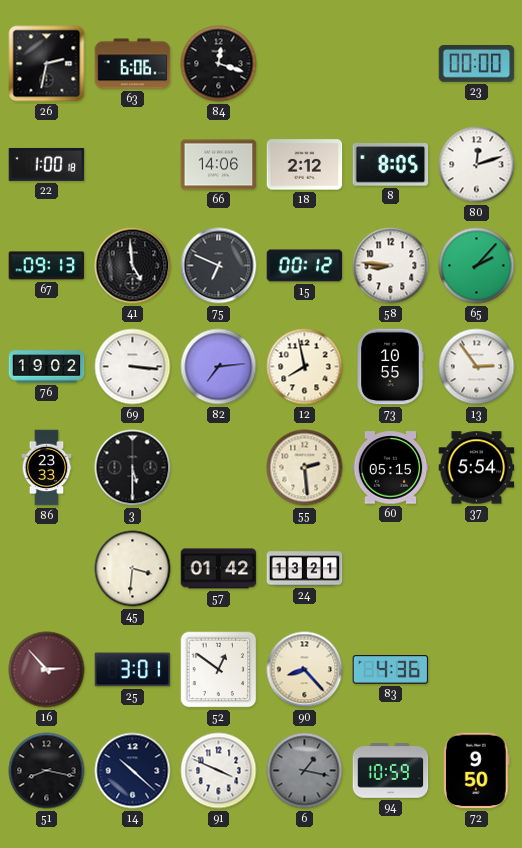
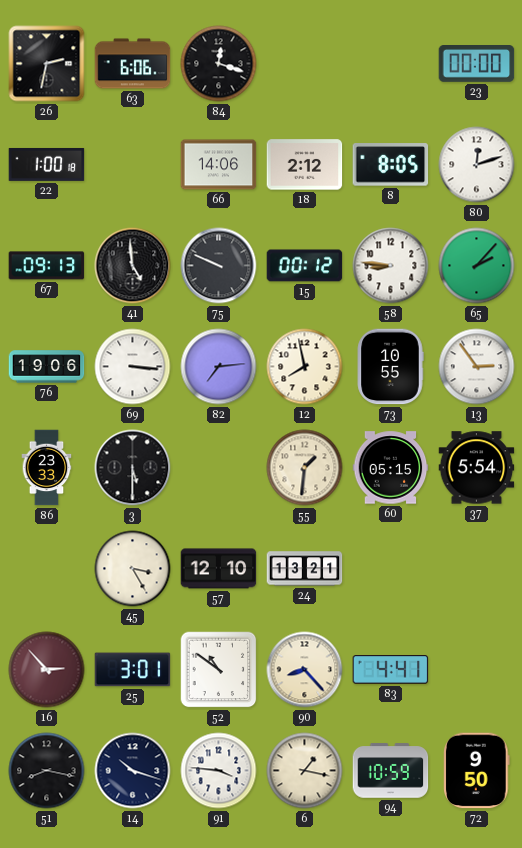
75: 6:49 -> 9:49 (219, 266)
76: 19:02 -> 19:06 (47, 367)
55: 2:29 -> 1:31 (305, 468)
45: 3:31 -> 3:25 (133, 569)
57: 01:42 -> 12:10 (219, 569)
52: 12:51 -> 10:51 (219, 670)
83: 4:36 -> 4:41 (391, 670)
14: 10:22 -> 10:18 (133, 771)
91: 3:49 -> 3:46 (219, 771)
6 dial: grey -> cream (305, 771)
